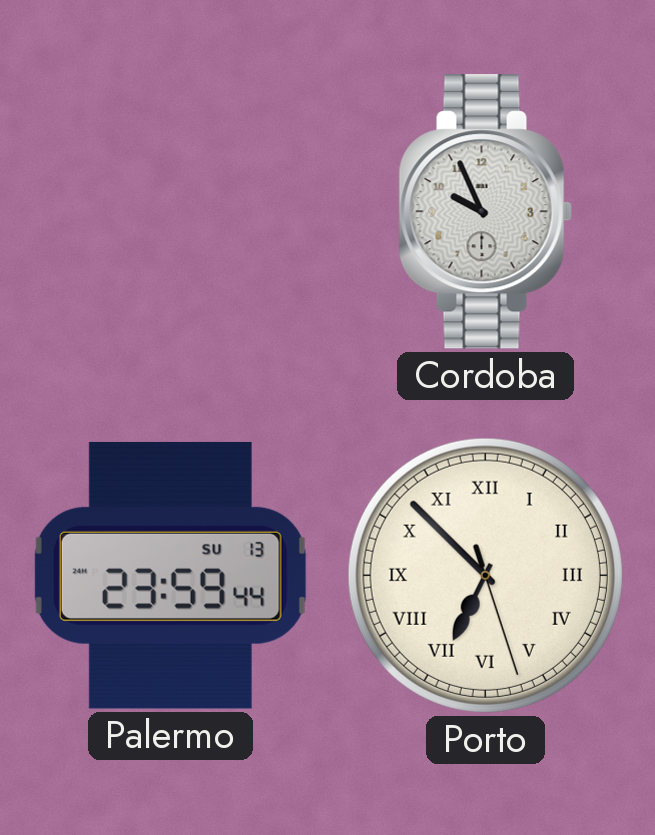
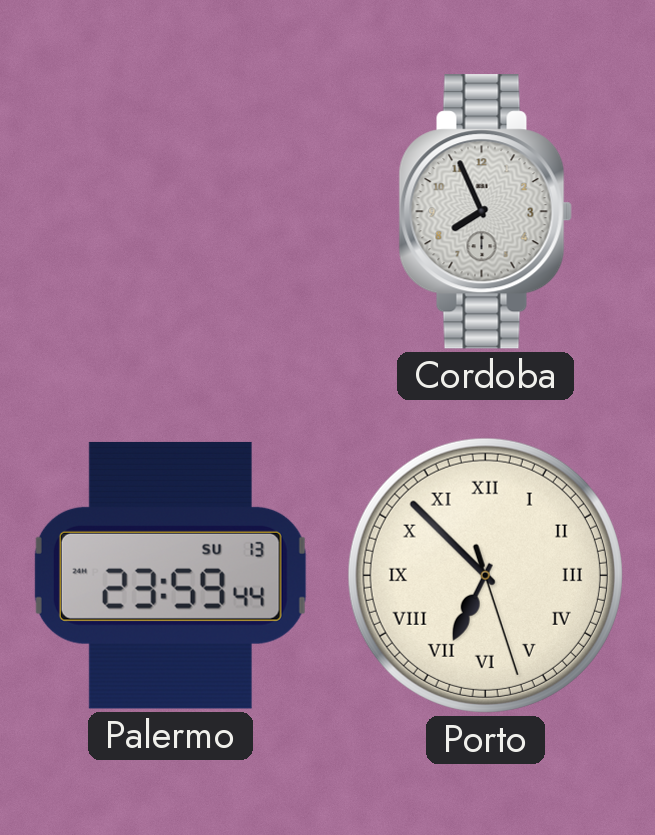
Cordoba: 9:56 -> 7:56 (485, 212)
